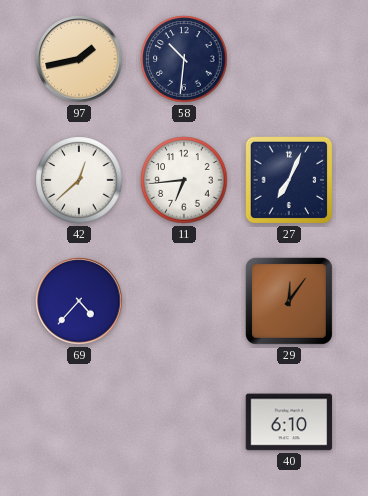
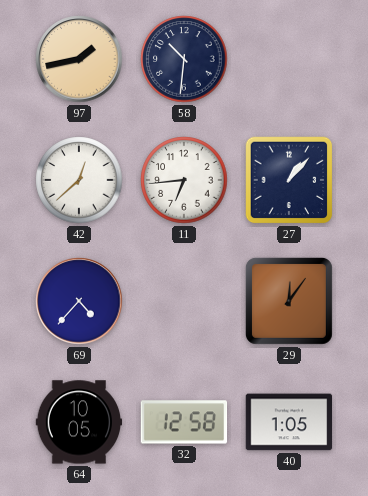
27: 7:04 -> 1:07 (289, 180)
64: none -> 10:05 (79, 422)
32: none -> 12:58 (184, 422)
40: 6:10 -> 1:05 (289, 422)
